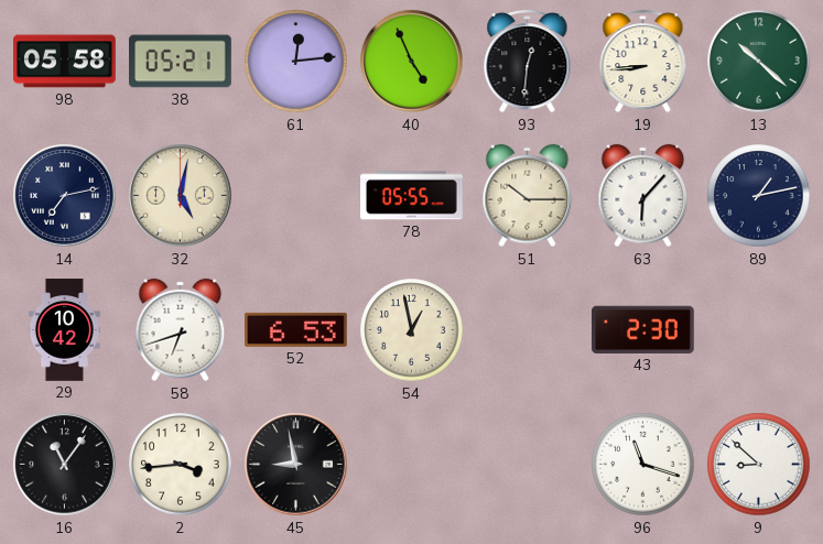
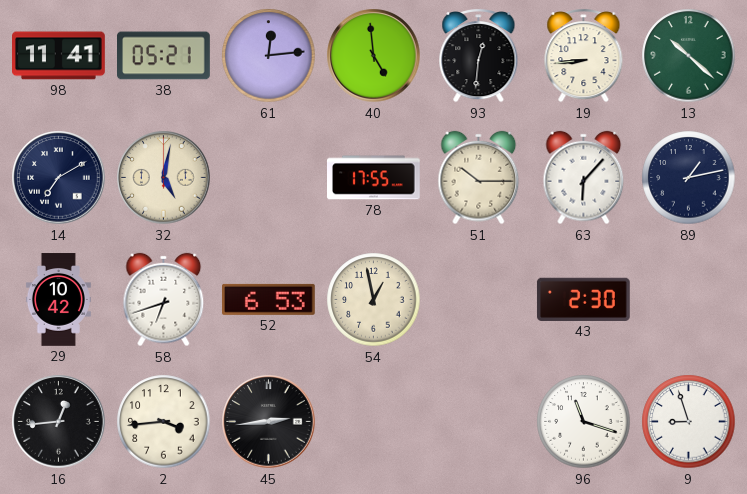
98: 05:58 -> 11:41 (59, 56)
40: 4:56 -> 4:59 (374, 56)
14: 7:13 -> 7:10 (59, 178)
78: 05:55 -> 17:55 (374, 178)
16: 11:06 -> 12:44 (59, 422)
45: 8:58 -> 2:44 (269, 422)
9: 8:52 -> 8:57 (689, 422)
